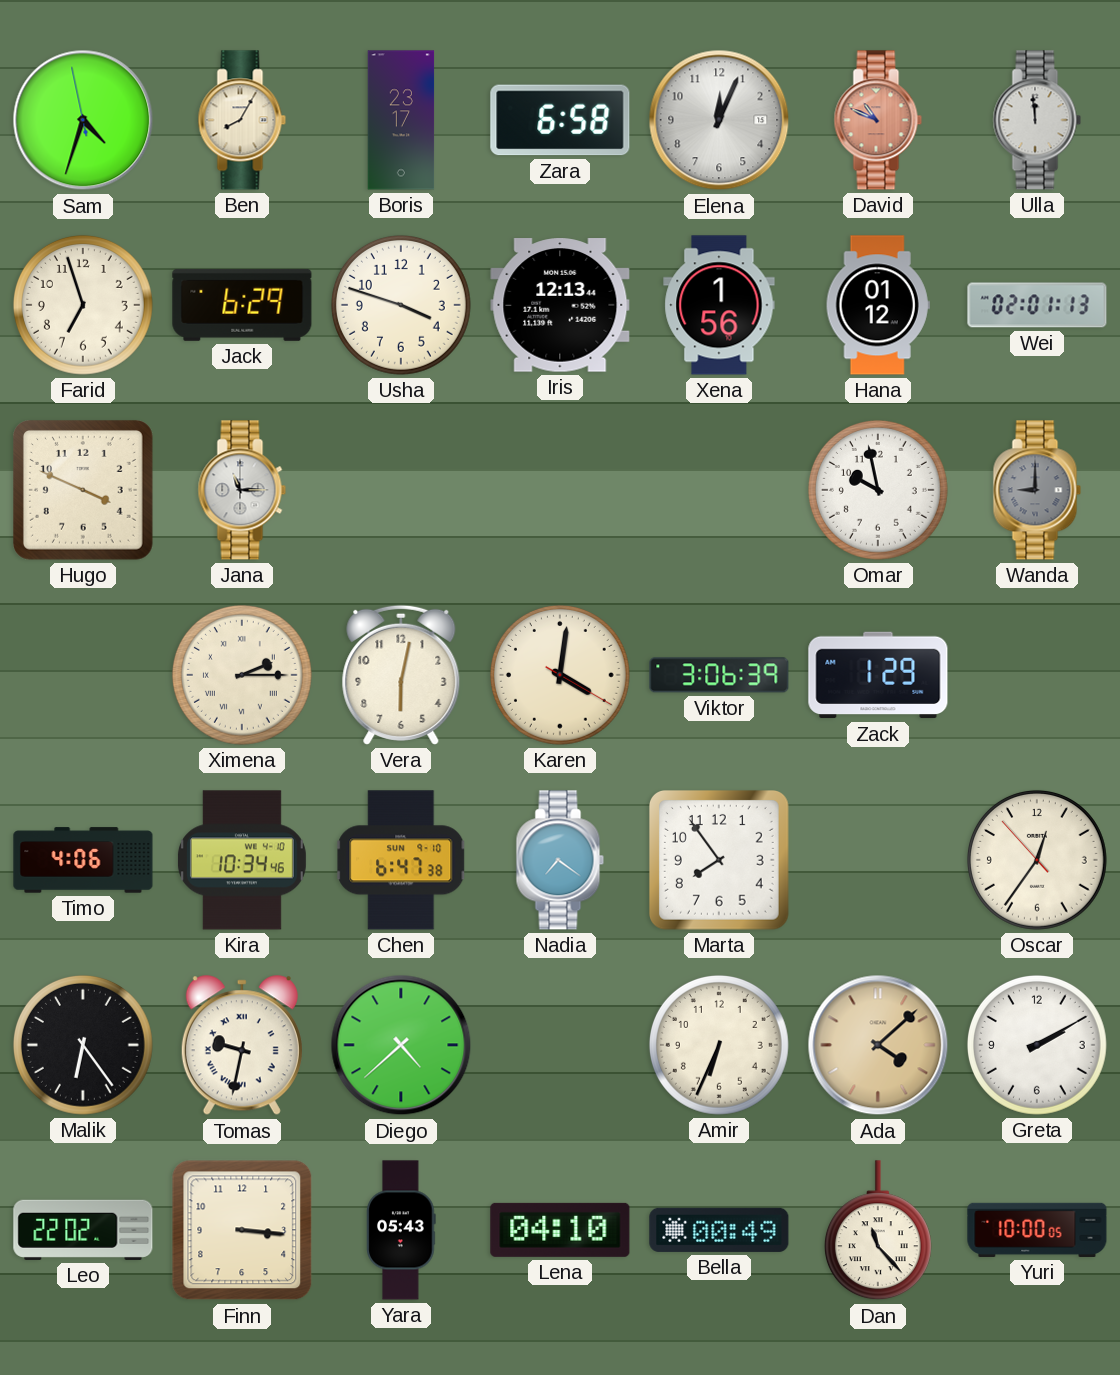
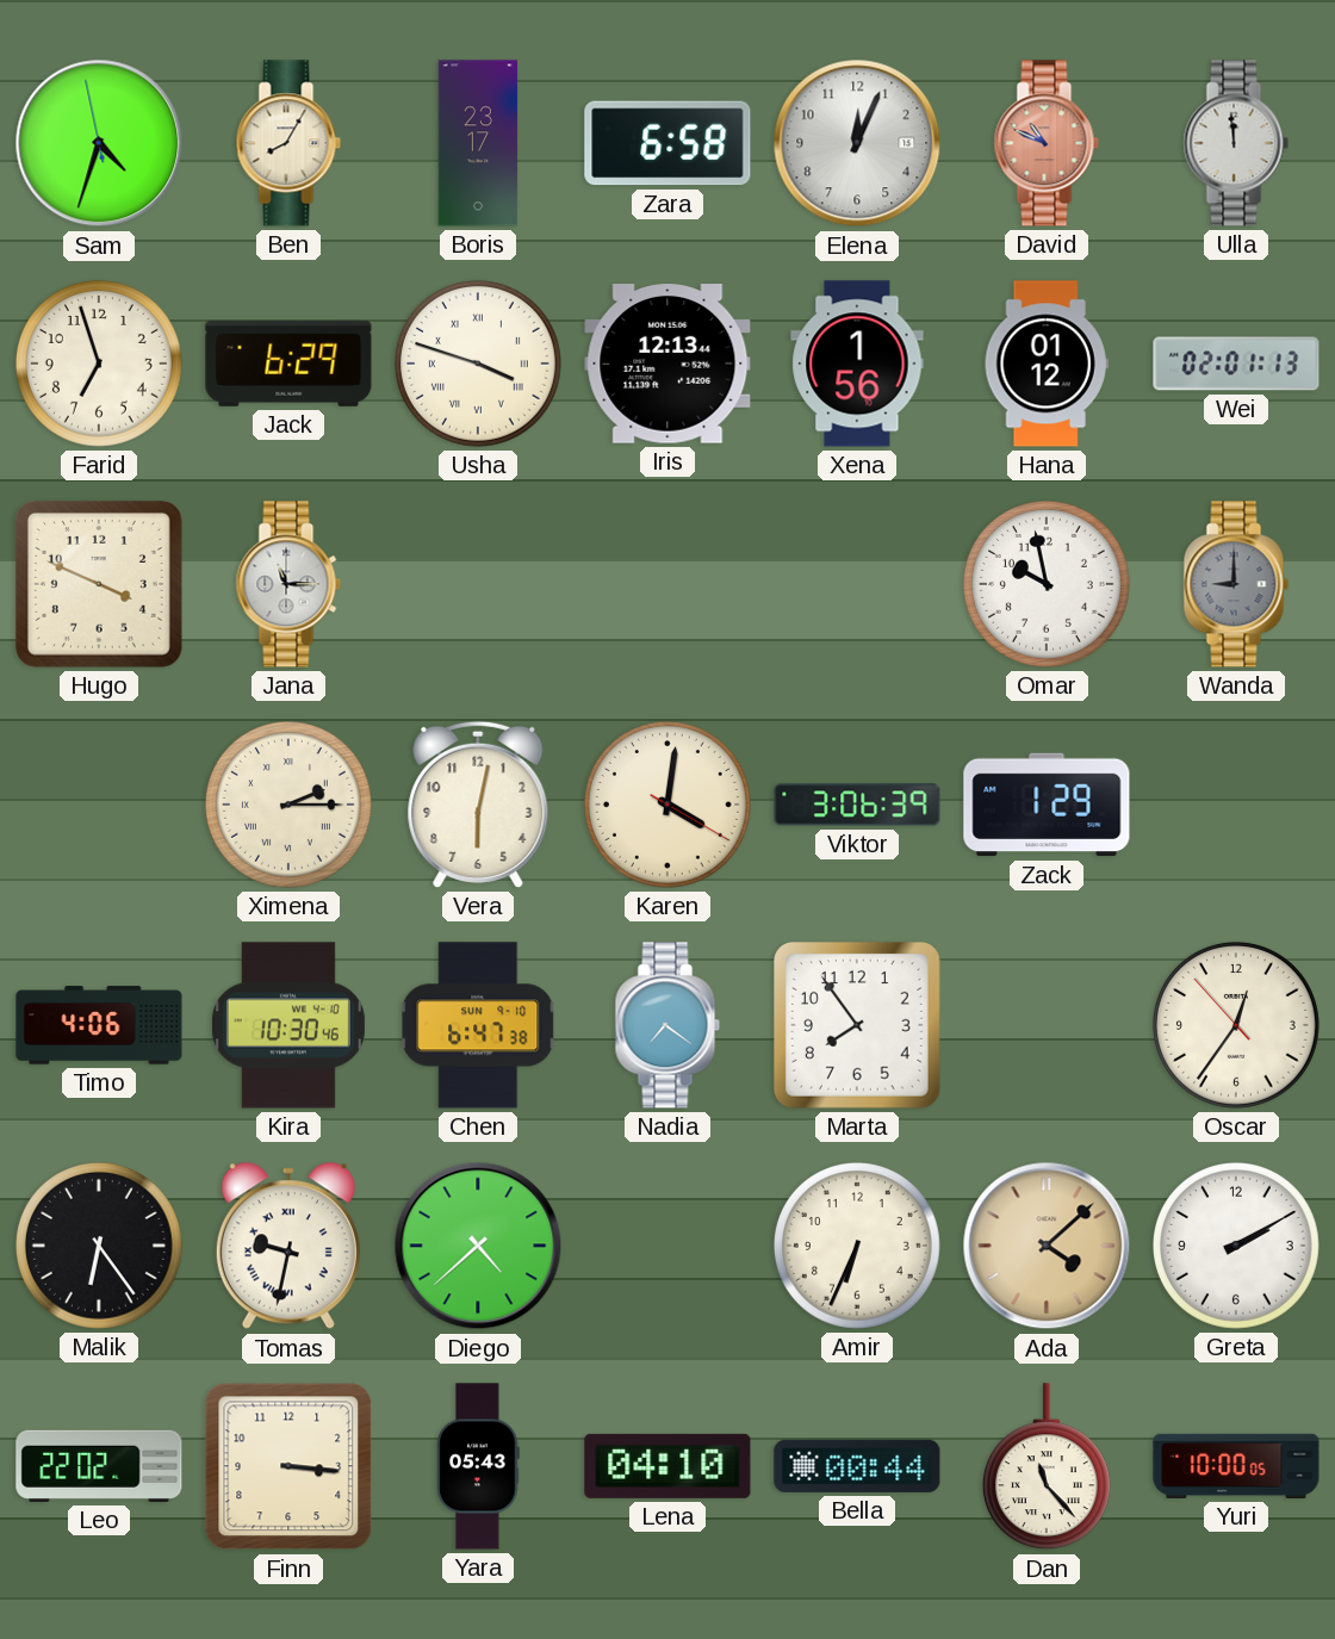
Usha numerals: Arabic -> Roman (478, 364)
Kira: 10:34 -> 10:30 (288, 1025)
Bella: 00:49 -> 00:44 (857, 1466)
